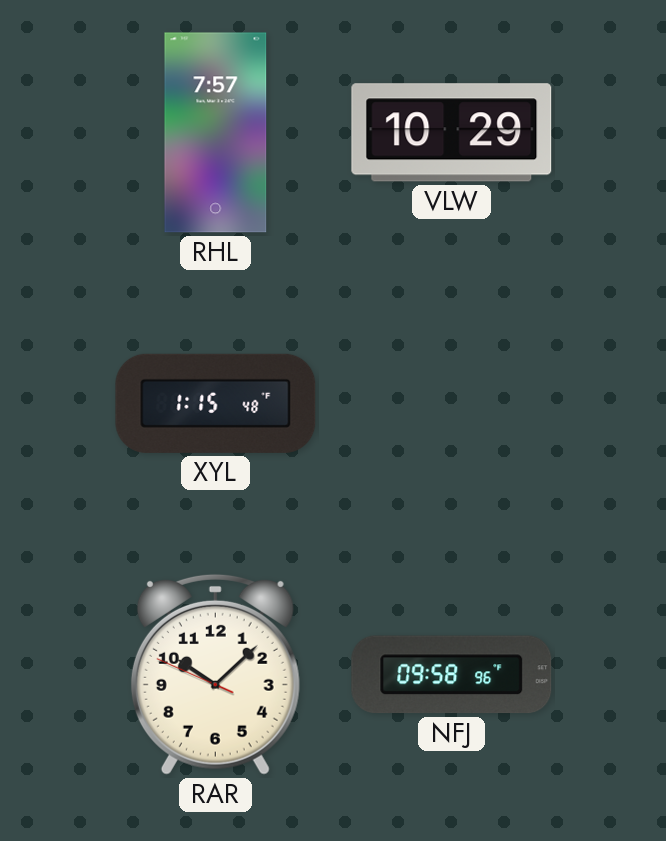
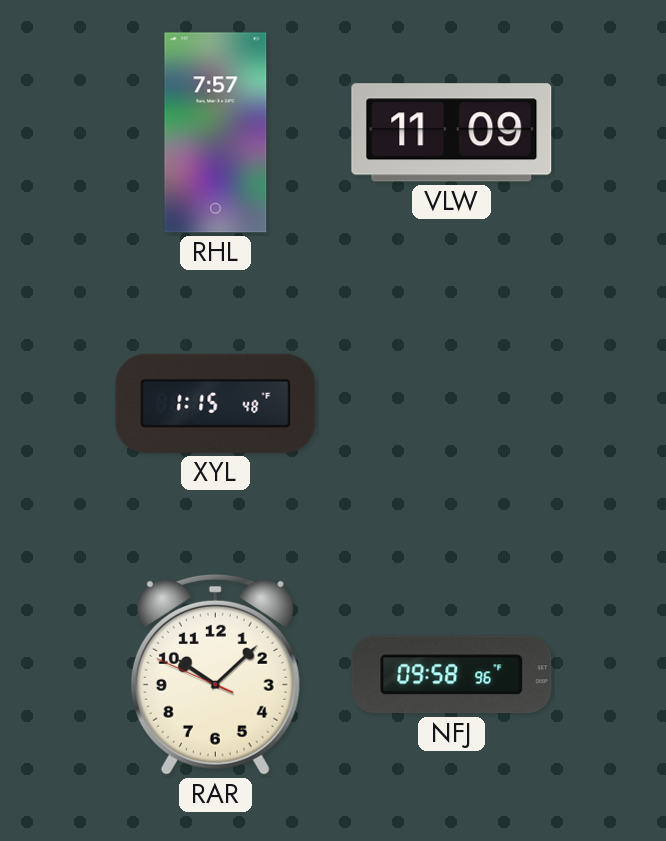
VLW: 10:29 -> 11:09 (452, 133)
